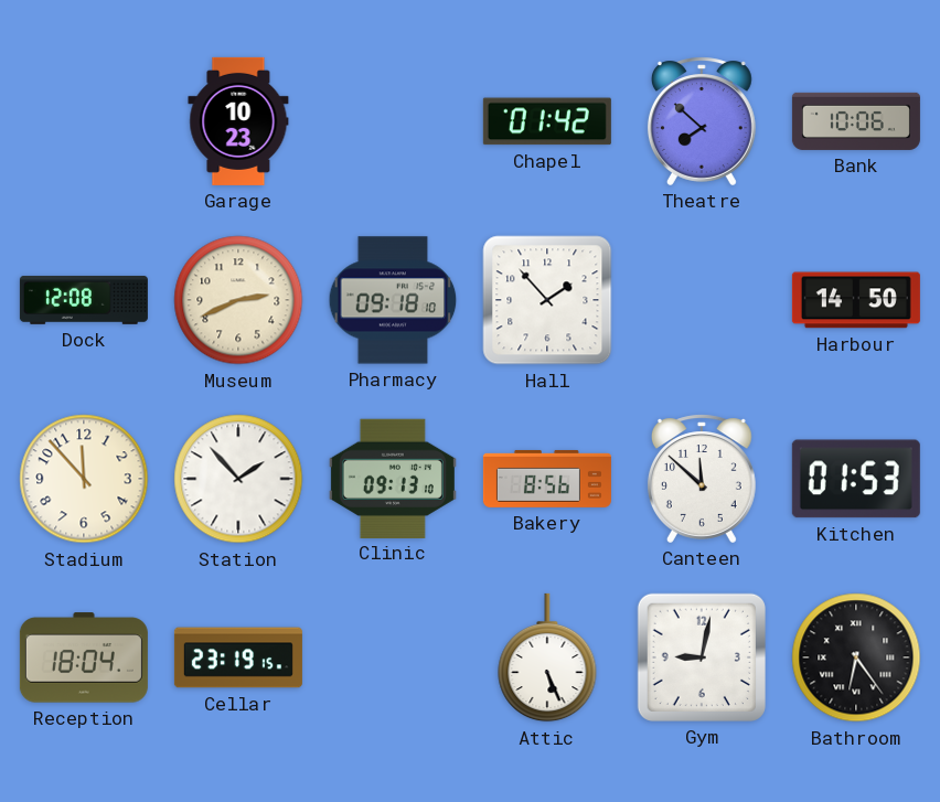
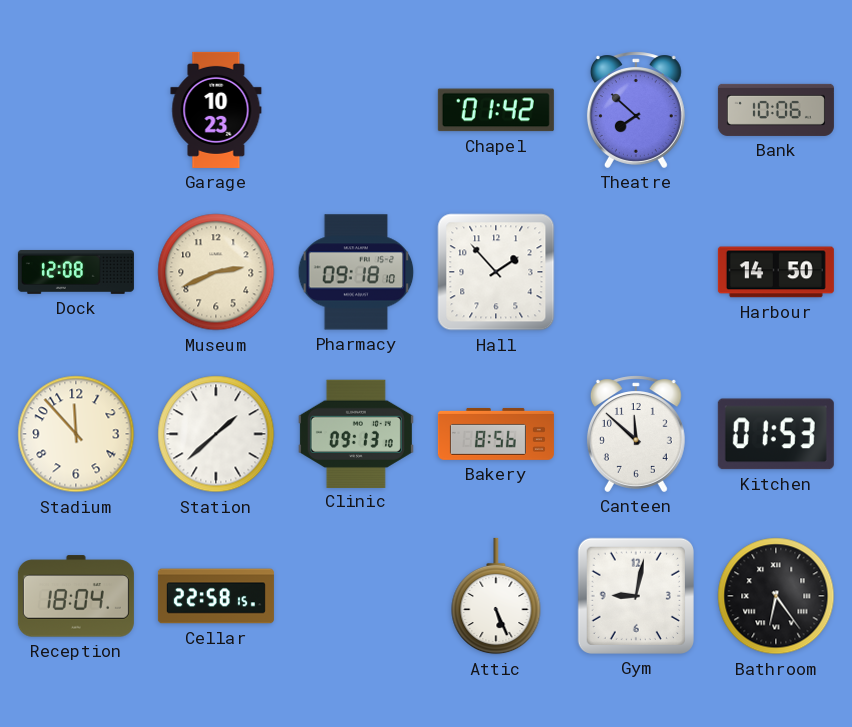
Station: 1:53 -> 1:38 (216, 434)
Cellar: 23:19 -> 22:58 (216, 596)
